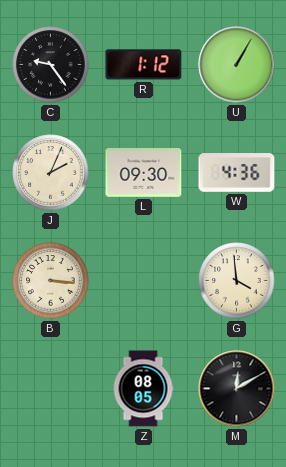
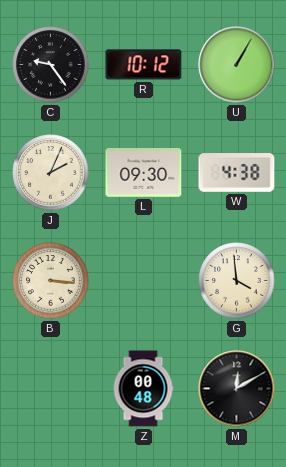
R: 1:12 -> 10:12 (144, 65)
W: 4:36 -> 4:38 (237, 173)
Z: 08:05 -> 00:48 (143, 389)
